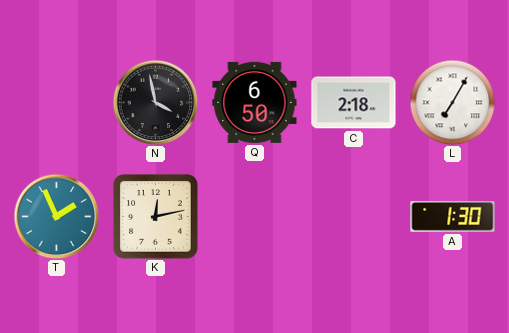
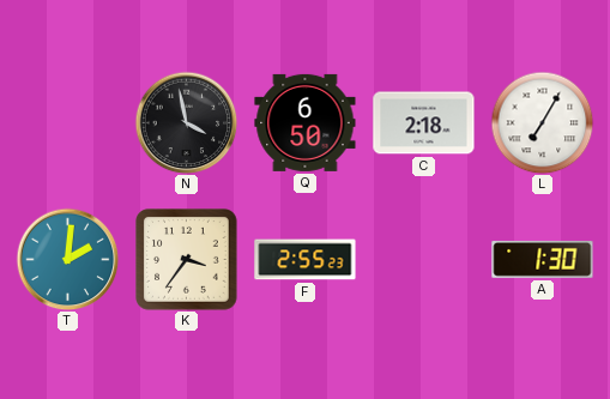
T: 1:56 -> 2:01 (67, 259)
K: 12:13 -> 3:36 (187, 260)
F: none -> 2:55 (306, 260)
